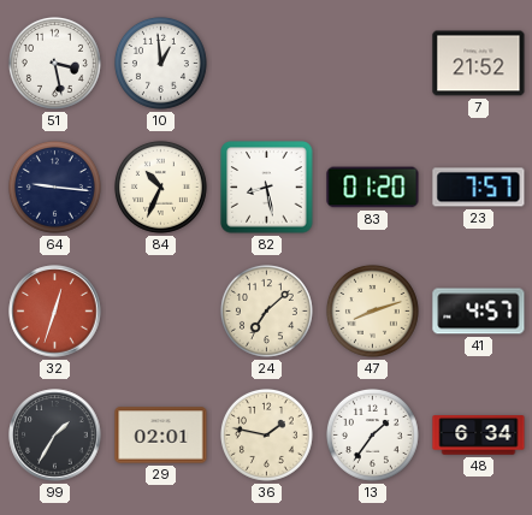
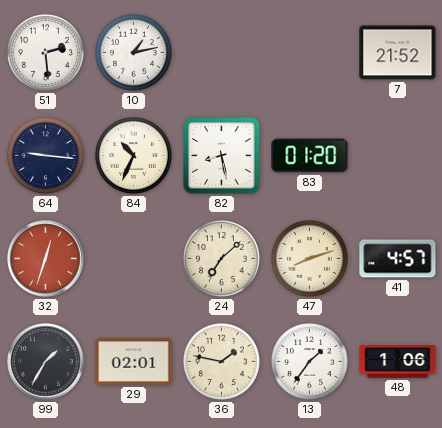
51: 3:28 -> 2:29 (45, 52)
10: 12:59 -> 1:13 (133, 52)
23: 7:57 -> none (479, 188)
48: 6:34 -> 1:06 (398, 362)
